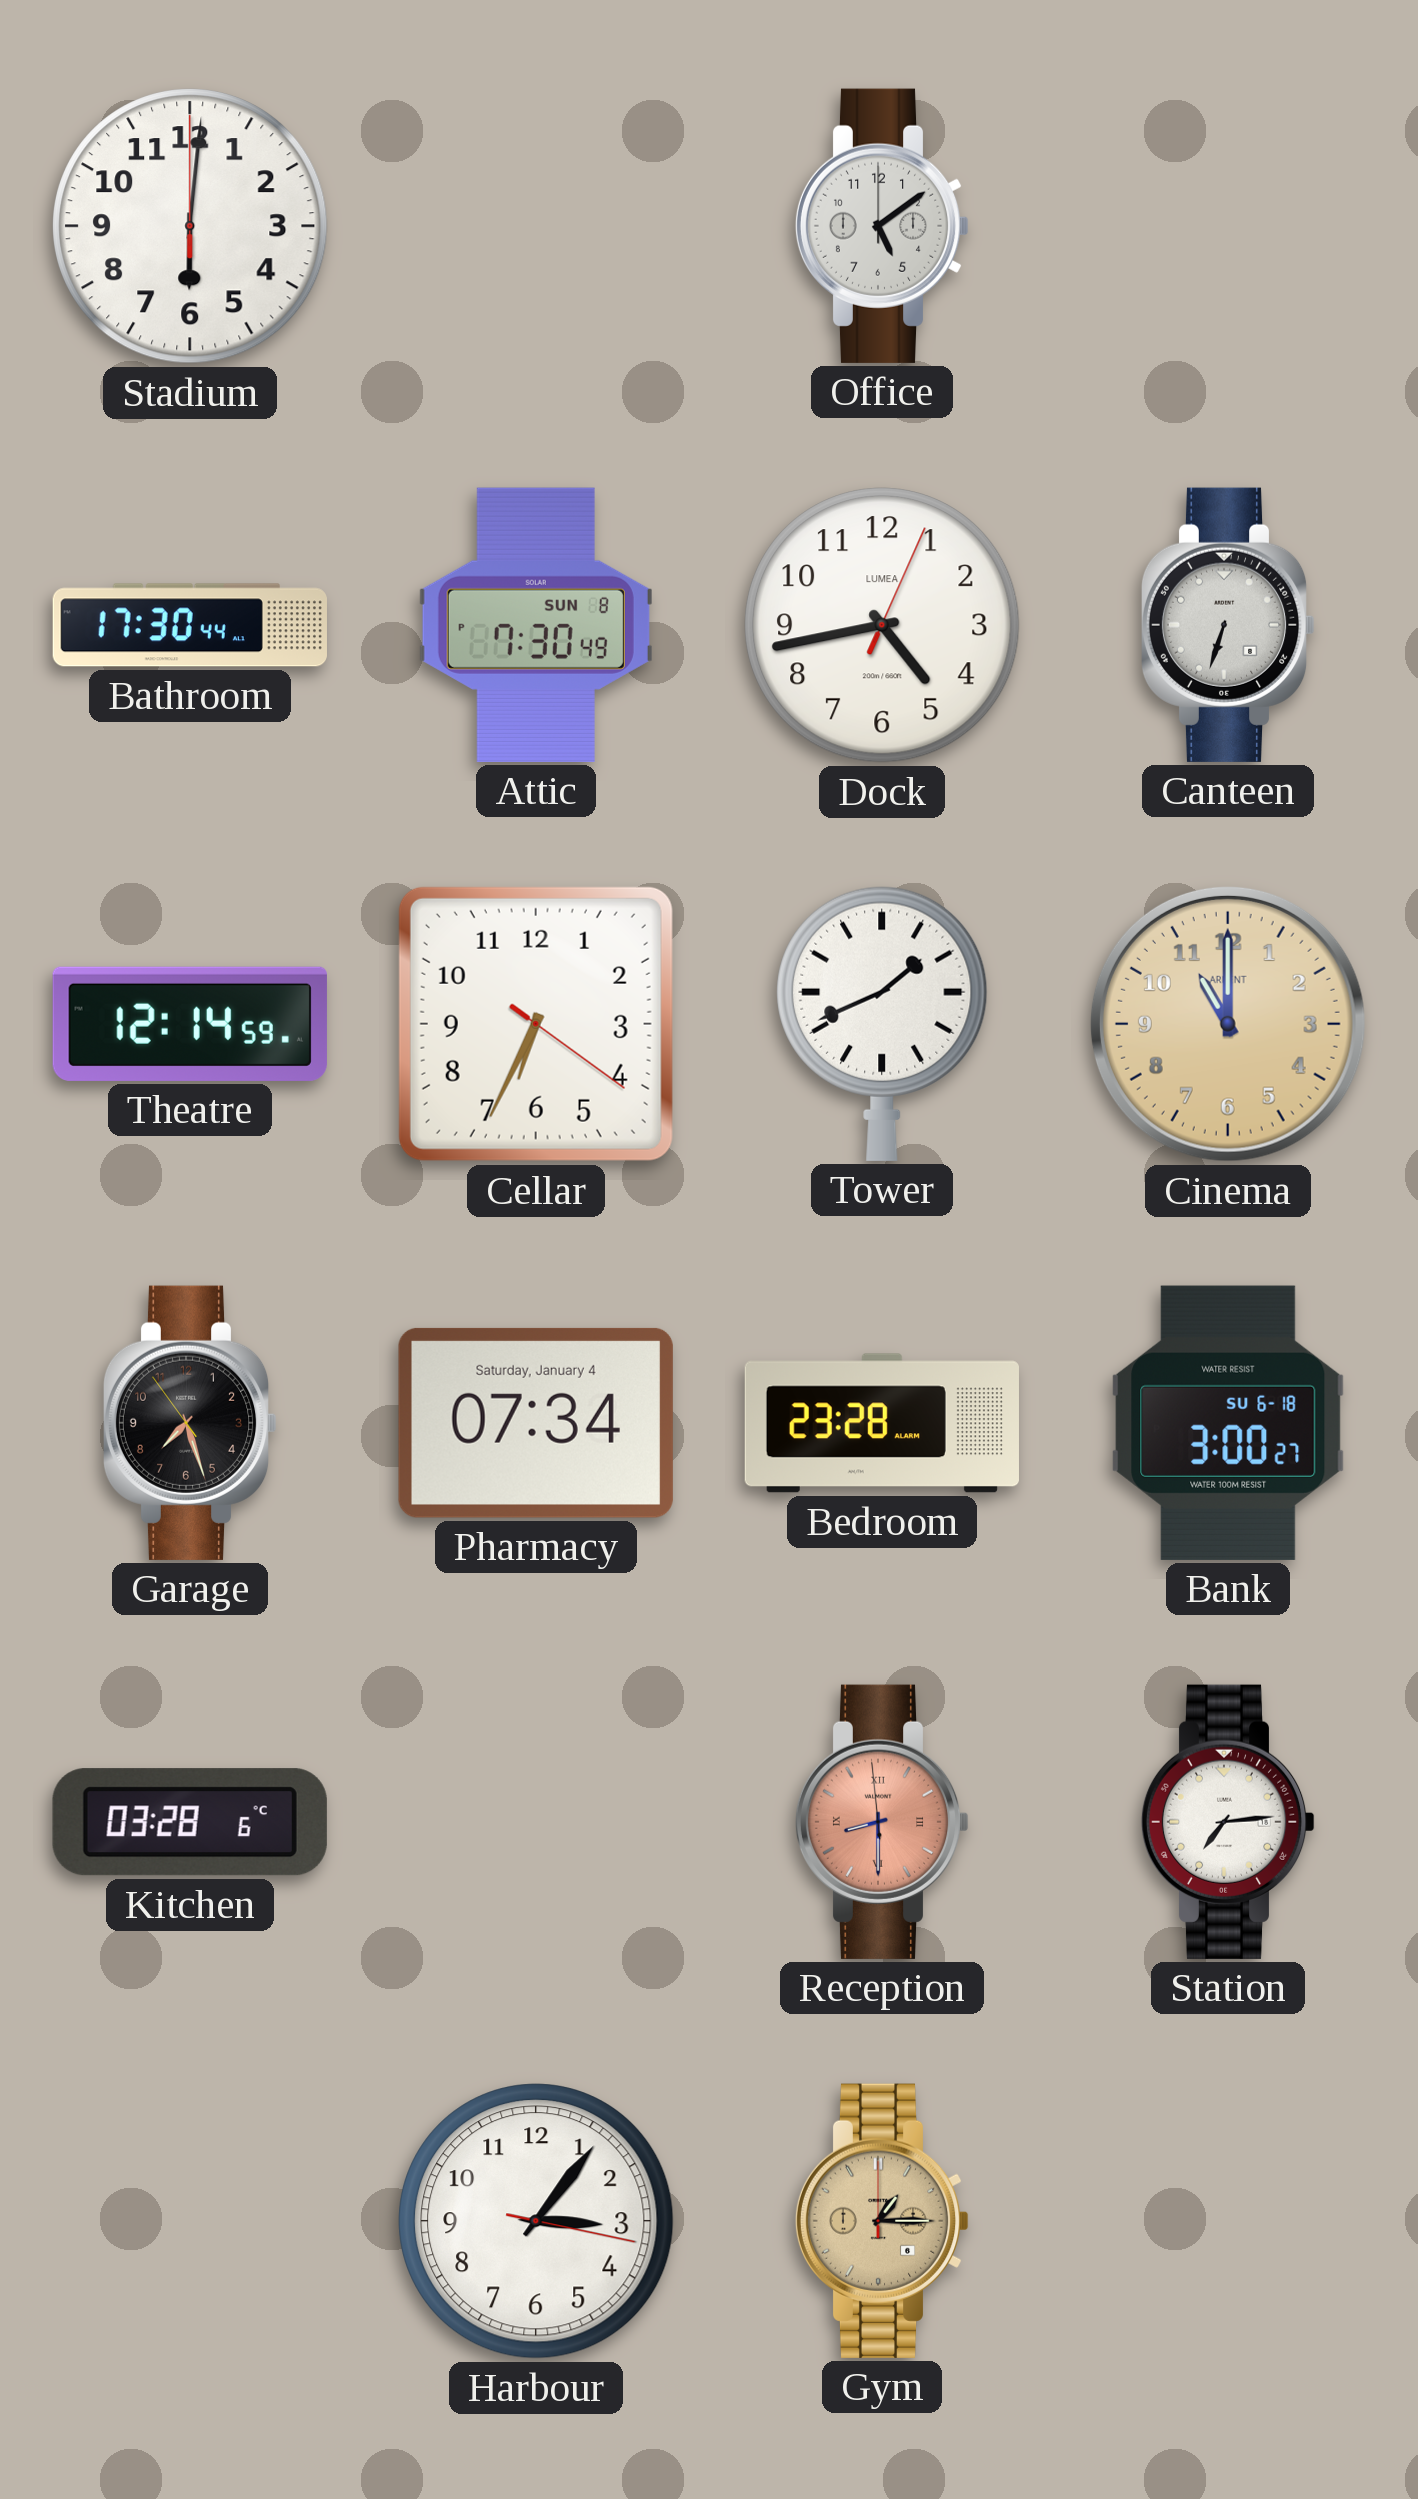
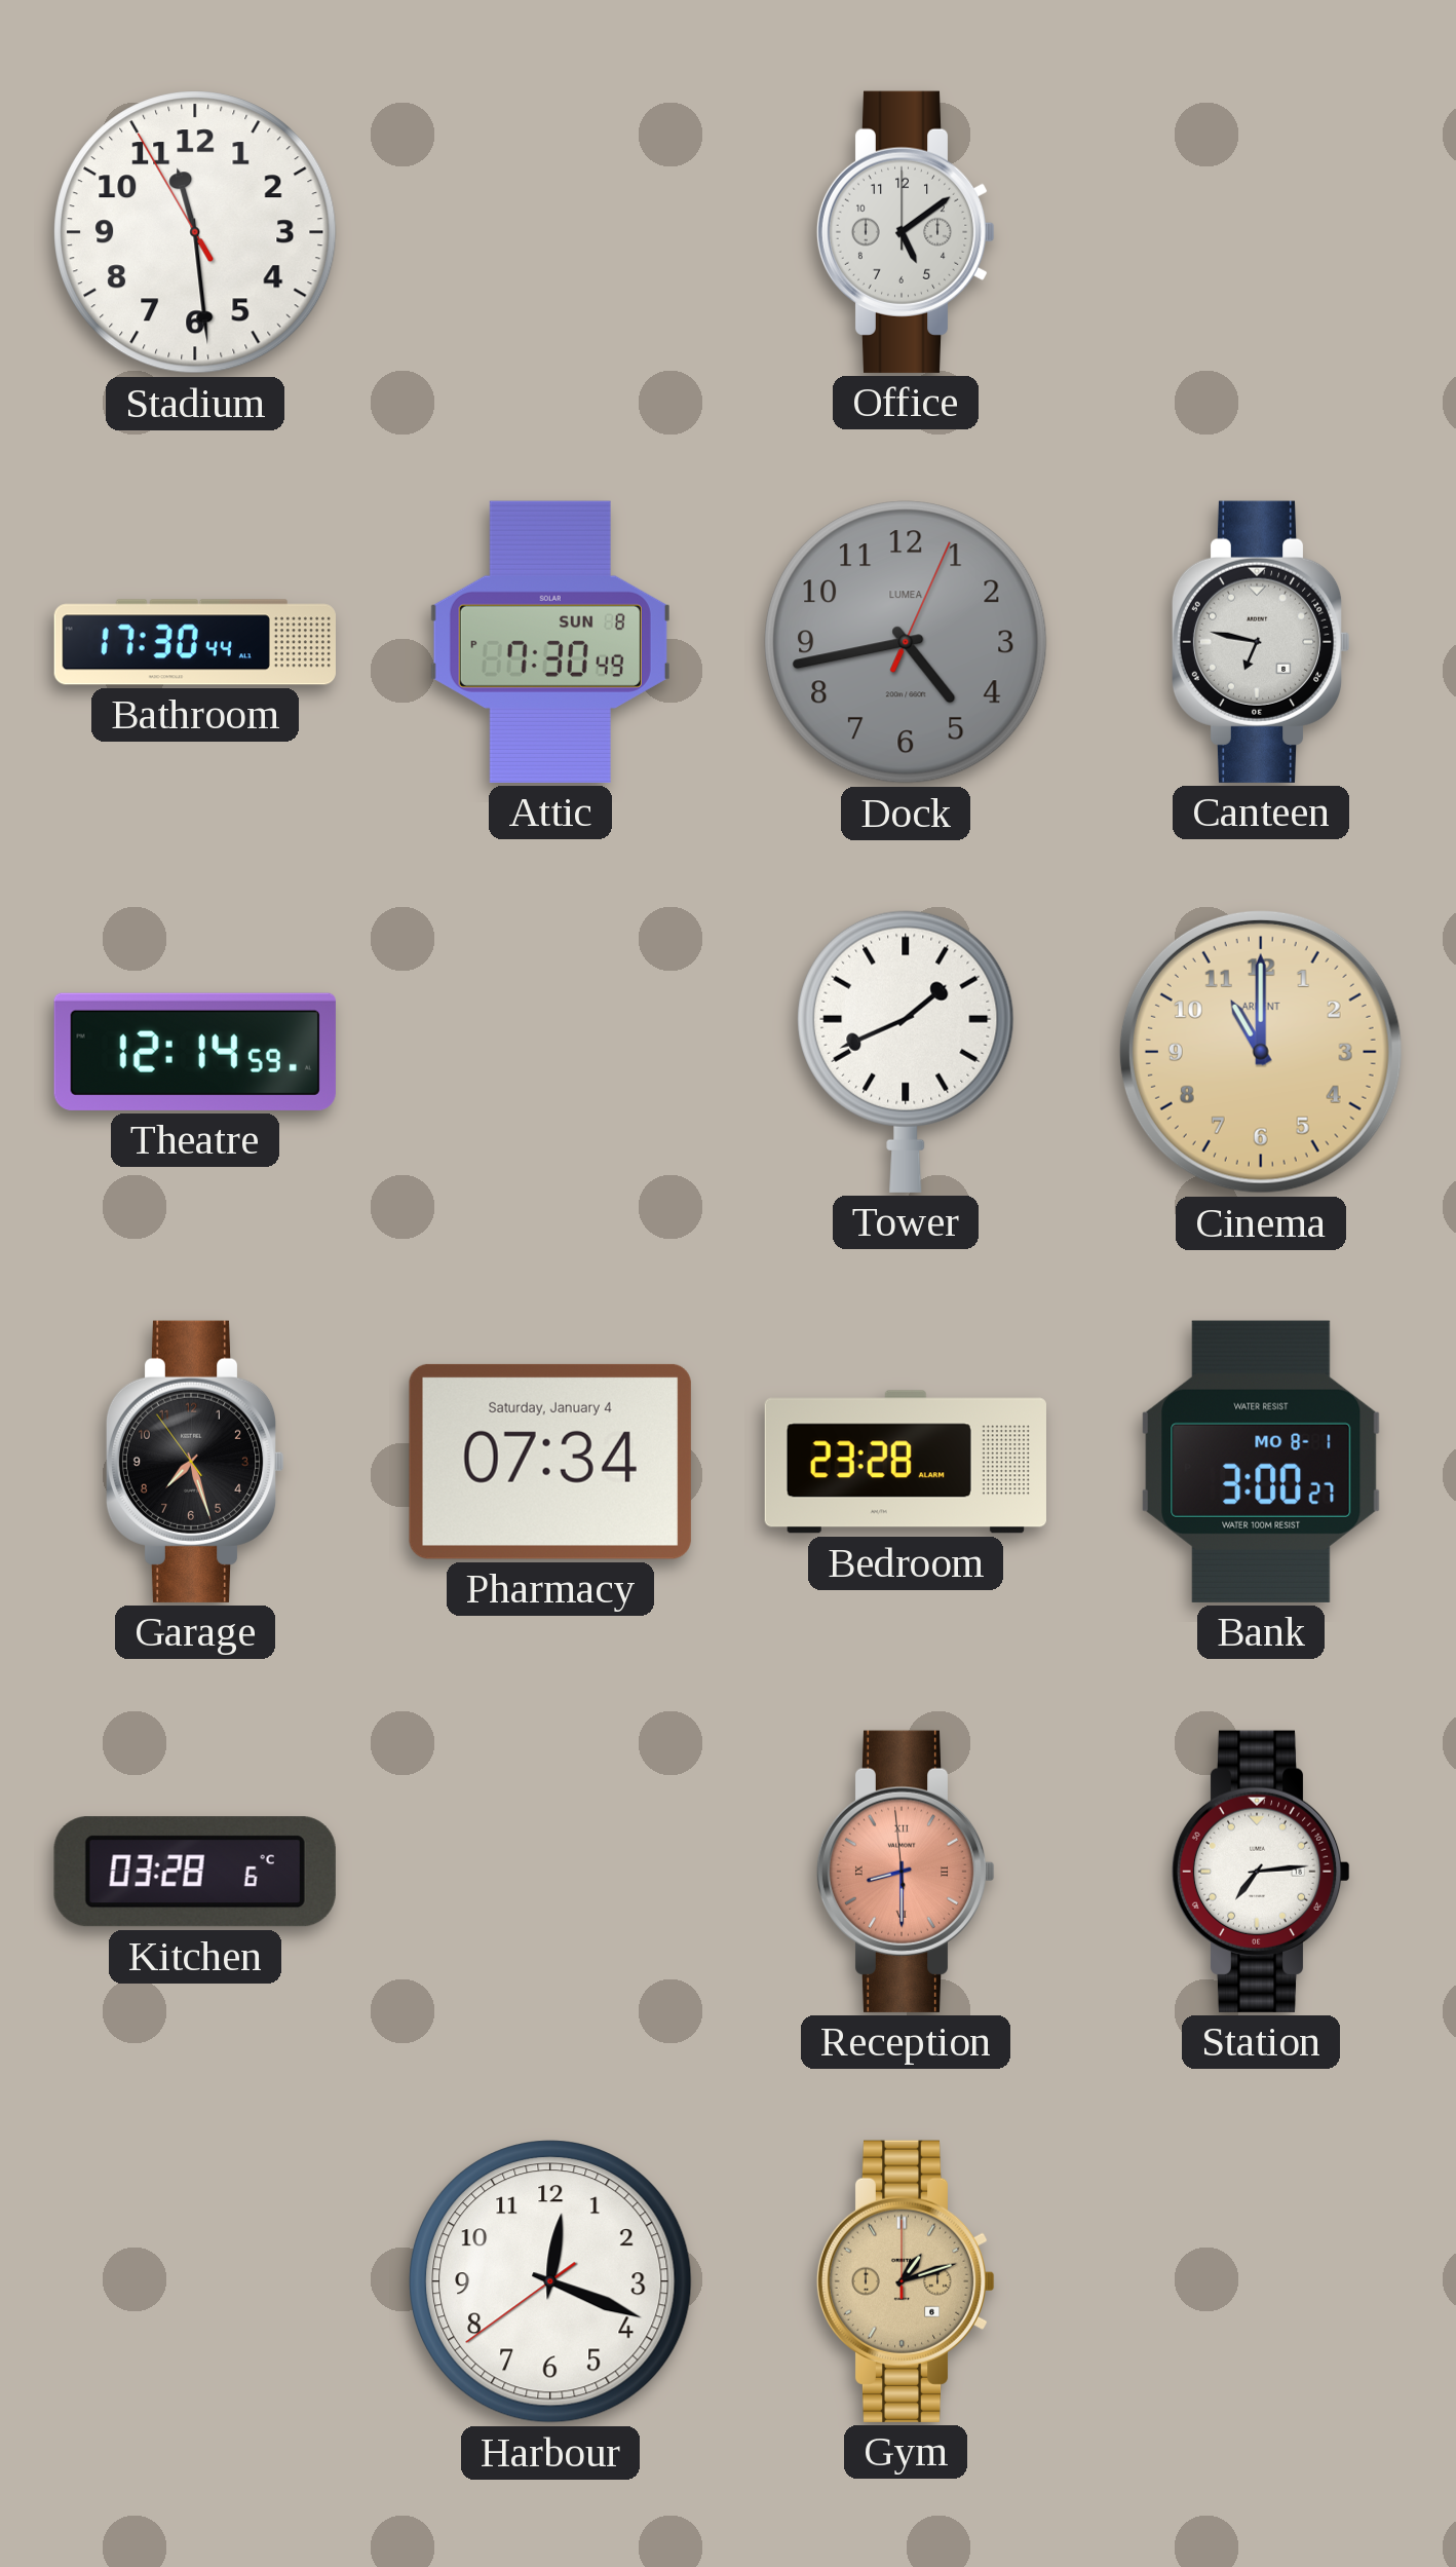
Stadium: 6:01 -> 11:28 (195, 232)
Dock dial: white -> grey (906, 642)
Canteen: 6:33 -> 6:47 (1261, 642)
Cellar: 6:34 -> none (536, 1024)
Bank date: SU 6-18 -> MO 8-1 (1261, 1462)
Harbour: 3:06 -> 12:18 (550, 2281)
Gym: 1:15 -> 1:12 (906, 2281)
